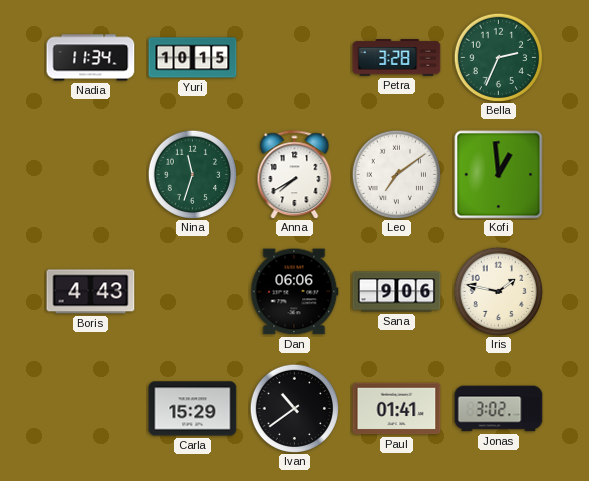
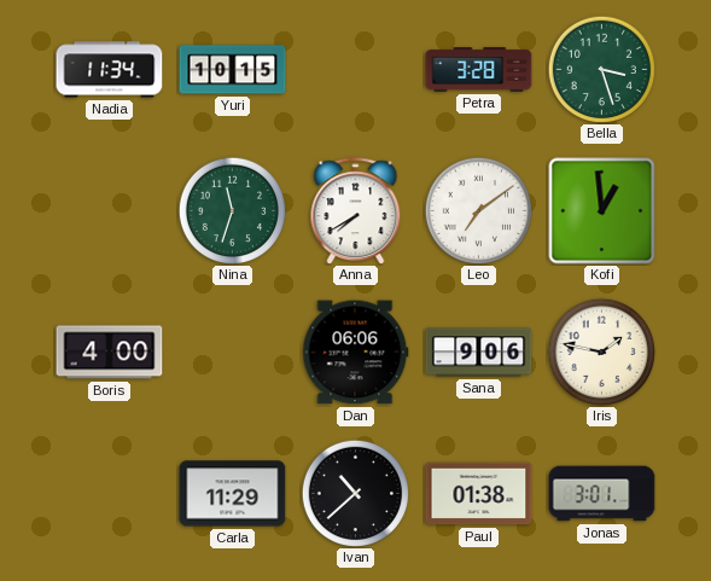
Bella: 2:34 -> 3:27 (601, 69)
Boris: 4:43 -> 4:00 (110, 353)
Carla: 15:29 -> 11:29 (233, 494)
Ivan: 10:39 -> 10:38 (355, 493)
Paul: 01:41 -> 01:38 (479, 494)
Jonas: 3:02 -> 3:01 (602, 494)
